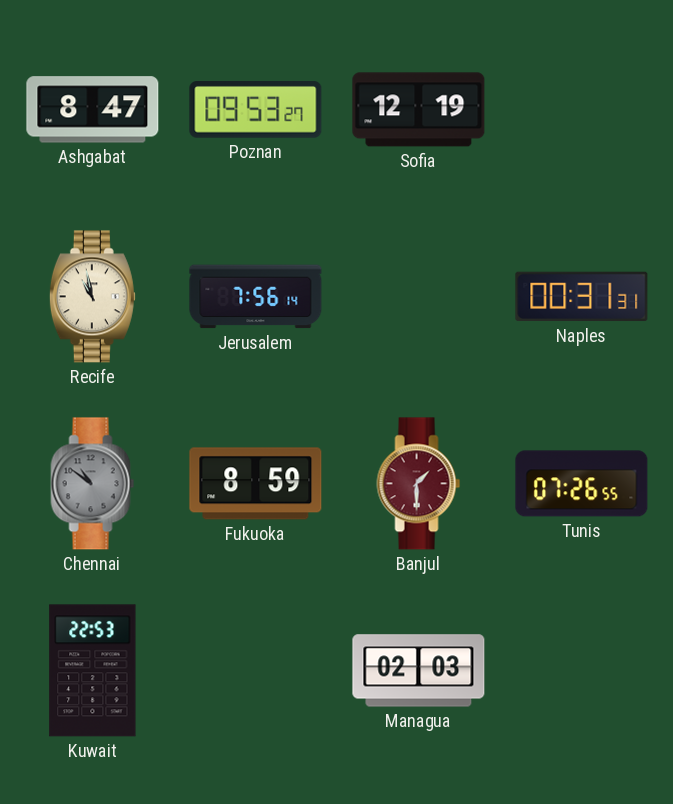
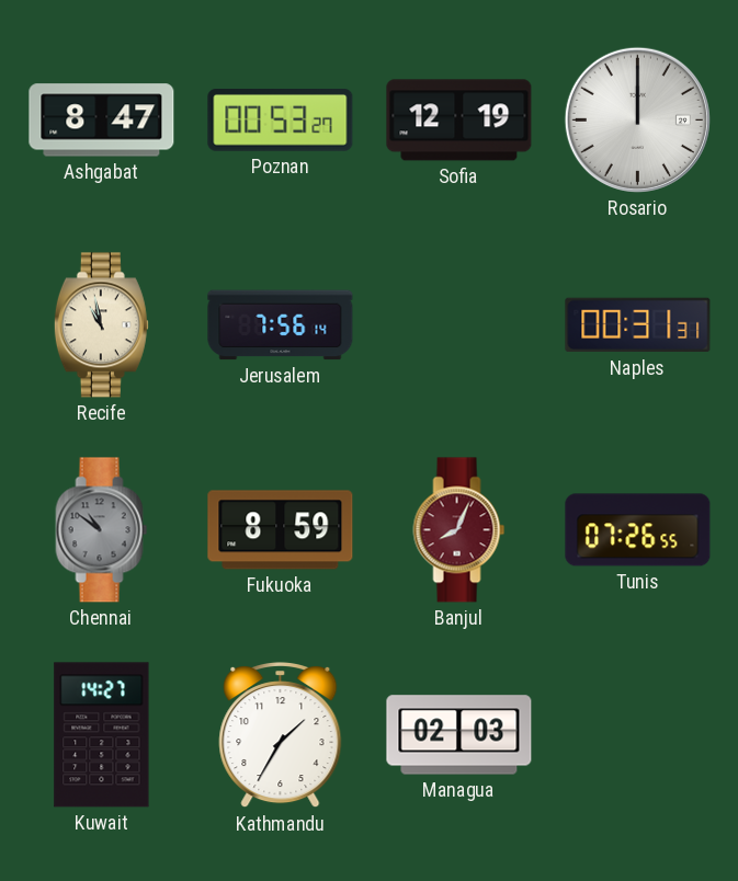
Poznan: 09:53 -> 00:53 (281, 121)
Rosario: none -> 12:00 (637, 119)
Banjul: 1:30 -> 8:04 (459, 530)
Kuwait: 22:53 -> 14:27 (102, 735)
Kathmandu: none -> 1:35 (281, 736)
